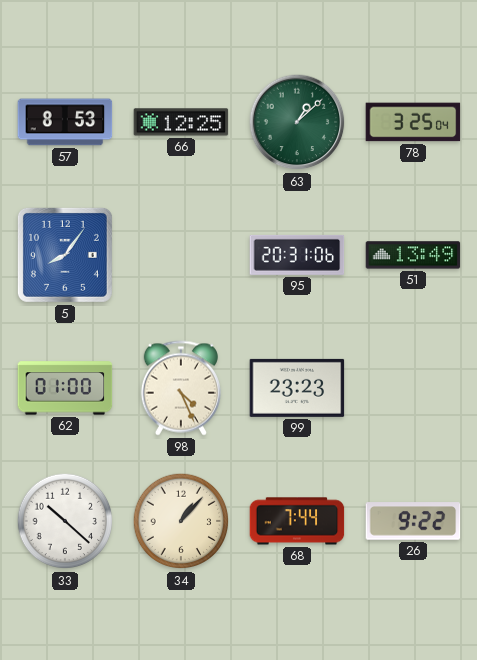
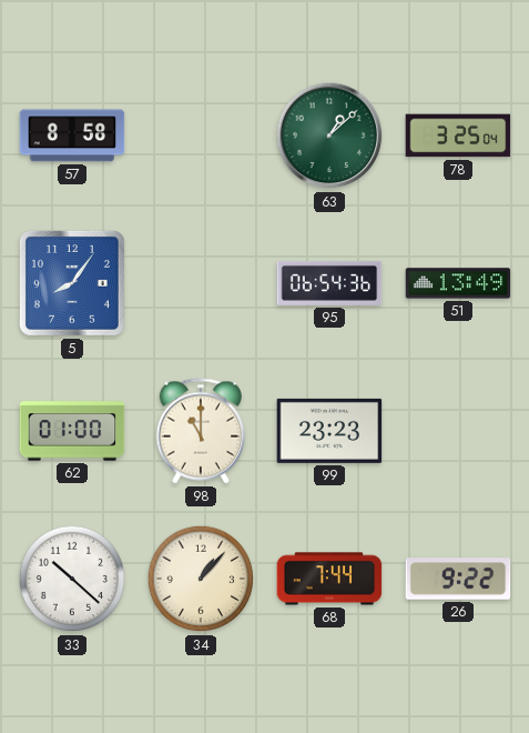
57: 8:53 -> 8:58 (72, 135)
66: 12:25 -> none (181, 122)
95: 20:31 -> 06:54 (329, 283)
98: 4:26 -> 11:00 (201, 431)
